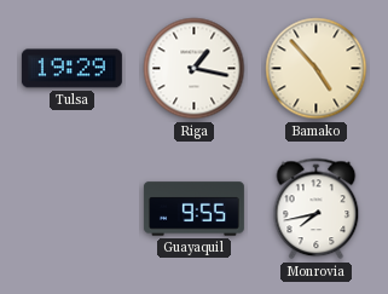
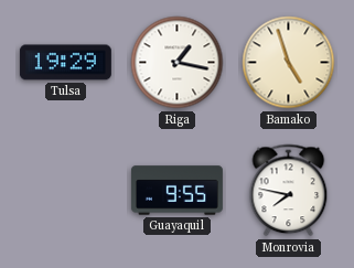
Bamako: 4:53 -> 4:57 (289, 63)
Monrovia: 7:43 -> 7:47 (289, 191)
